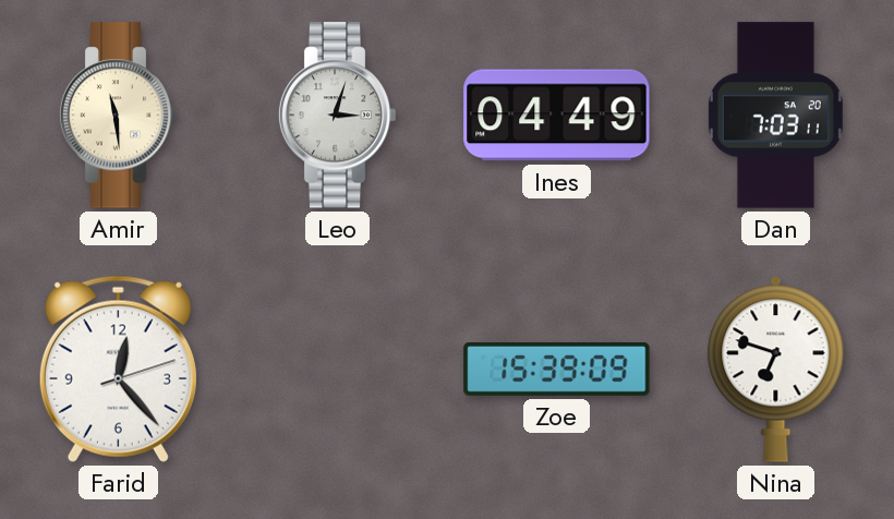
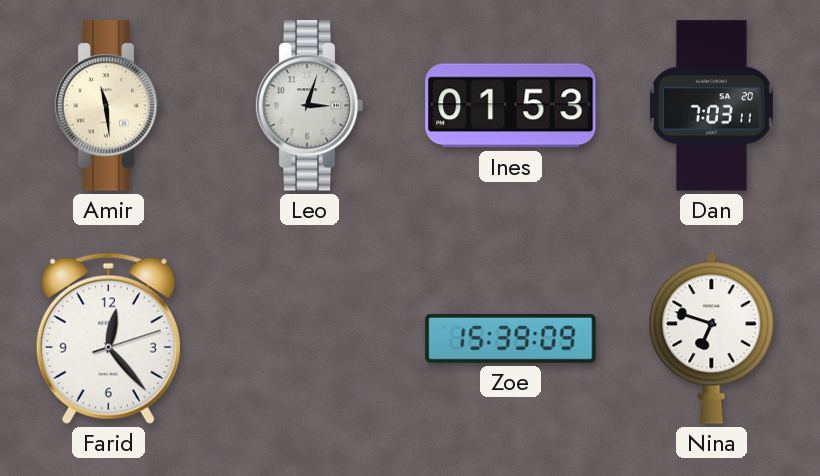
Ines: 04:49 -> 01:53 (511, 106)
